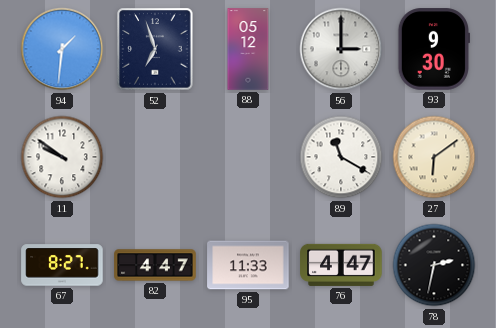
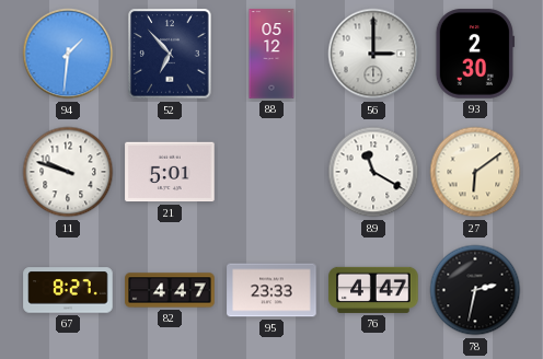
52: 6:57 -> 6:53 (170, 54)
93: 9:30 -> 2:30 (474, 54)
11: 9:51 -> 9:48 (68, 172)
21: none -> 5:01 (170, 172)
95: 11:33 -> 23:33 (271, 290)
